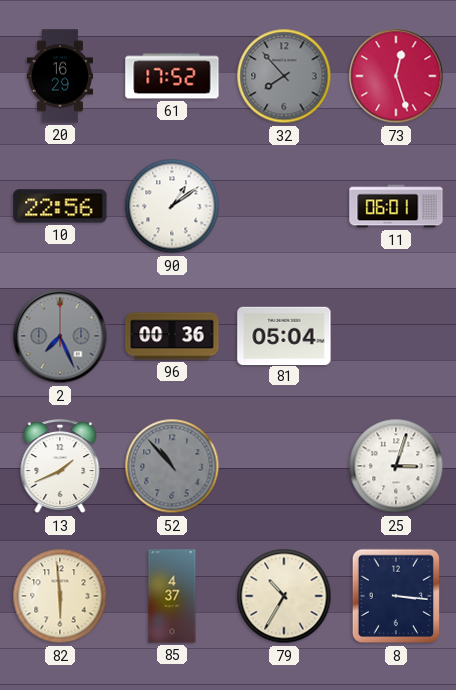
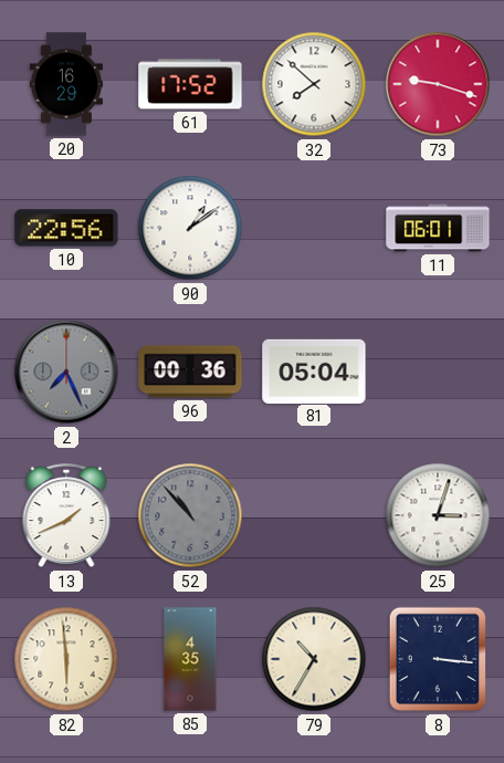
32: 7:53 -> 7:52 (314, 84)
32 dial: grey -> white (314, 84)
73: 12:27 -> 9:18 (438, 84)
85: 4:37 -> 4:35 (190, 659)
